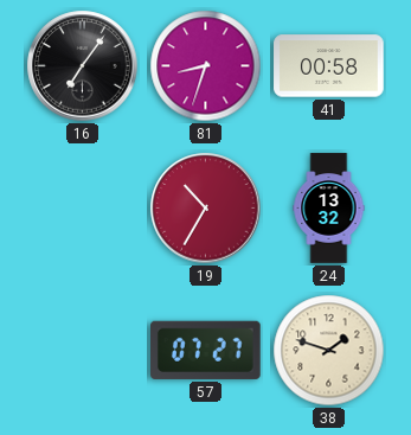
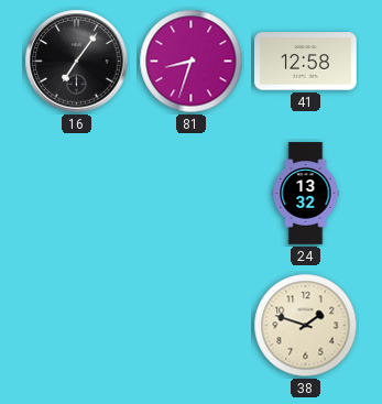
41: 00:58 -> 12:58 (306, 62)
19: 10:35 -> none (206, 209)
57: 07:27 -> none (206, 350)
